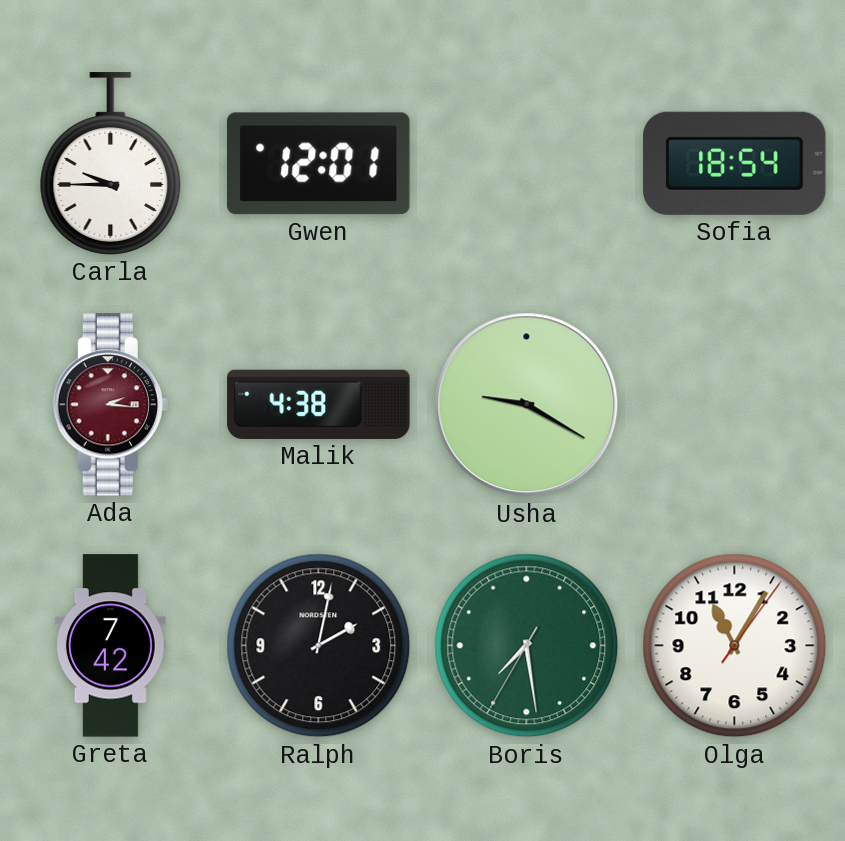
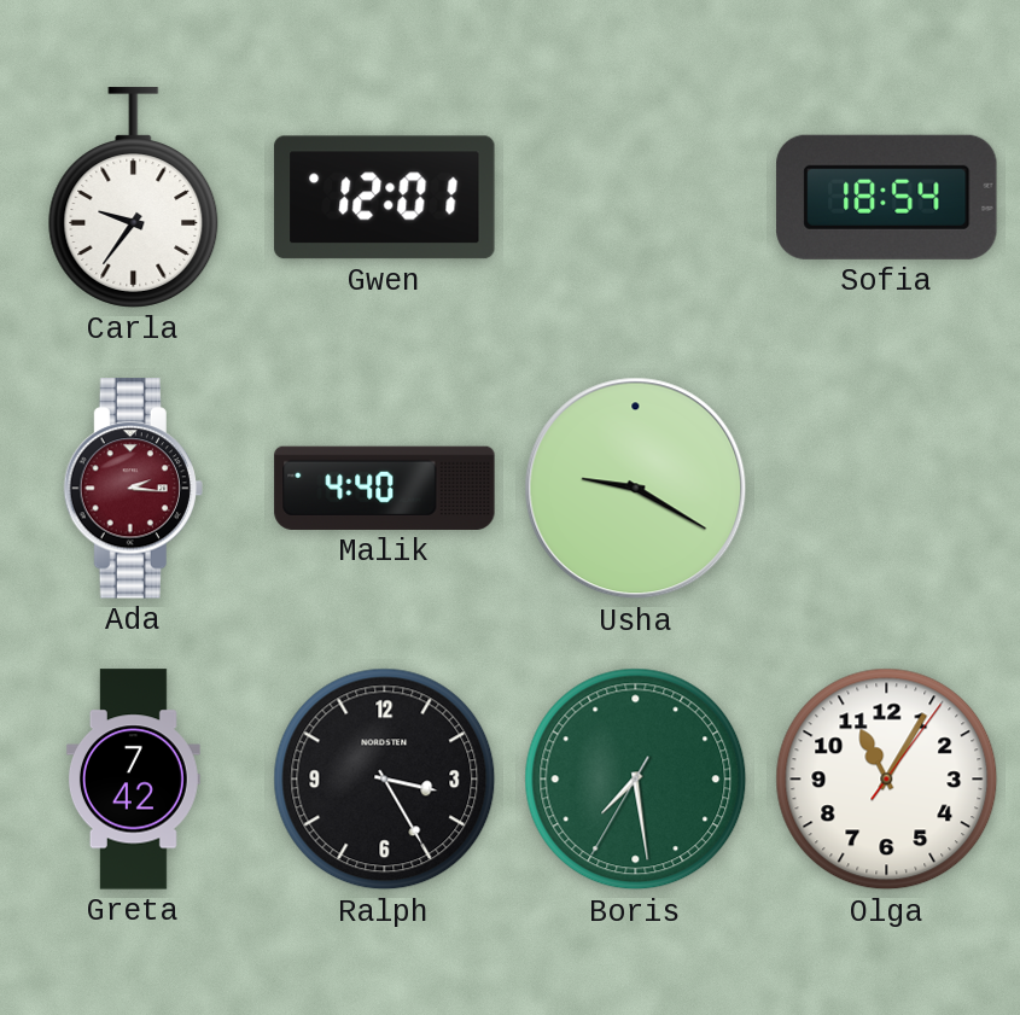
Carla: 9:45 -> 9:36 (134, 198)
Malik: 4:38 -> 4:40 (385, 488)
Ralph: 2:02 -> 3:25 (385, 780)
